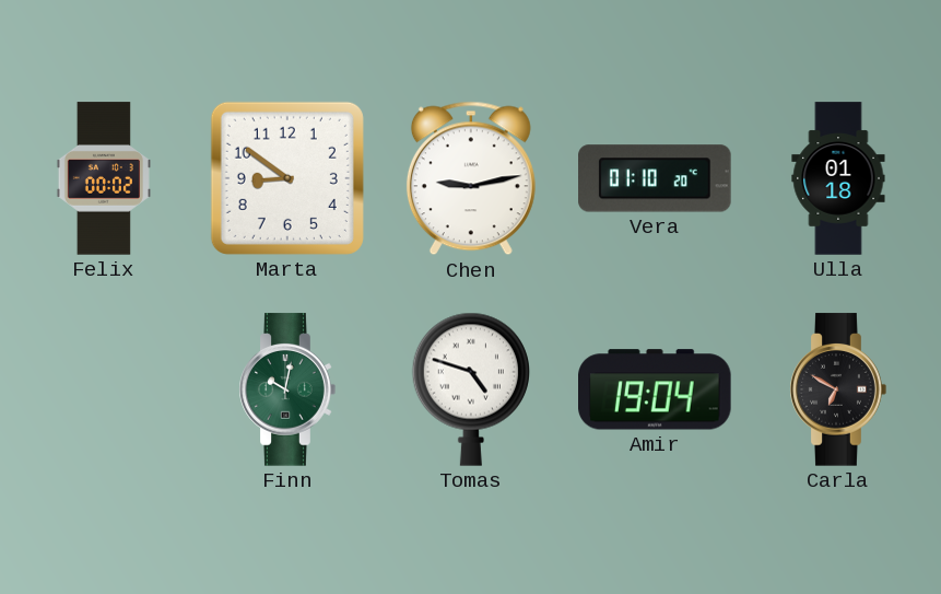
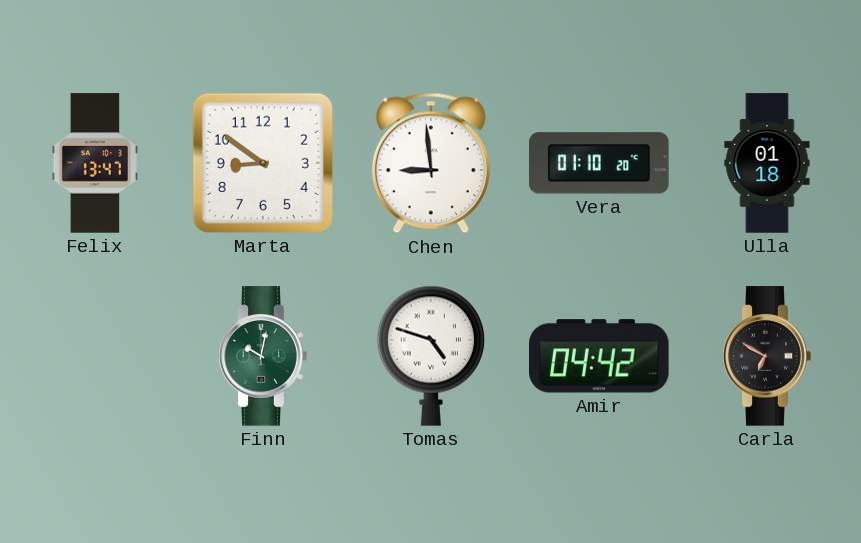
Felix: 00:02 -> 13:47 (95, 163)
Chen: 9:13 -> 8:59 (431, 163)
Amir: 19:04 -> 04:42 (599, 356)
